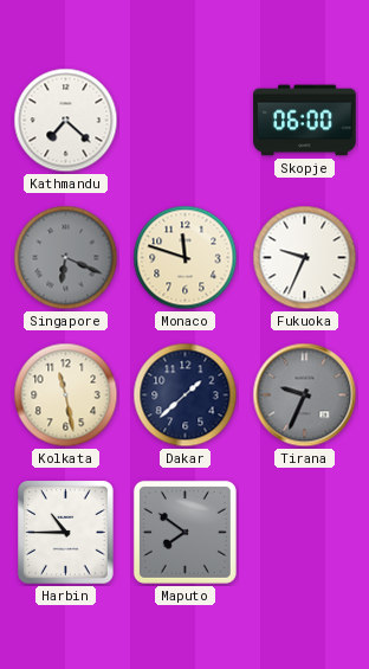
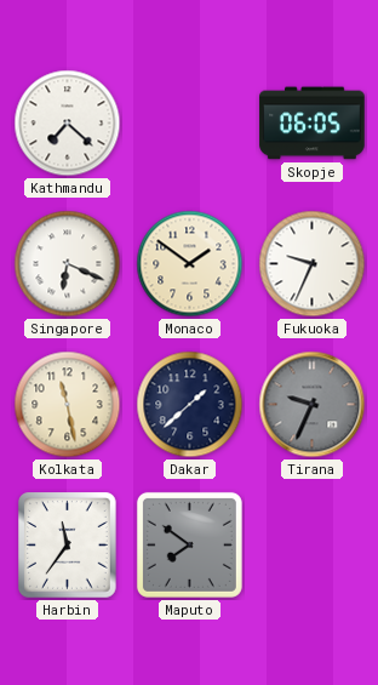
Skopje: 06:00 -> 06:05 (313, 124)
Singapore dial: grey -> white (68, 264)
Monaco: 11:48 -> 1:51 (190, 264)
Harbin: 10:45 -> 11:36 (68, 546)
